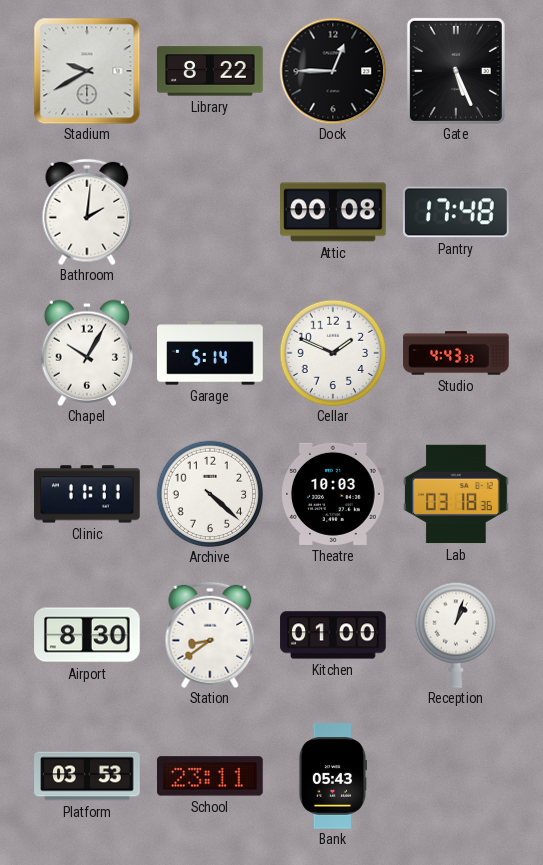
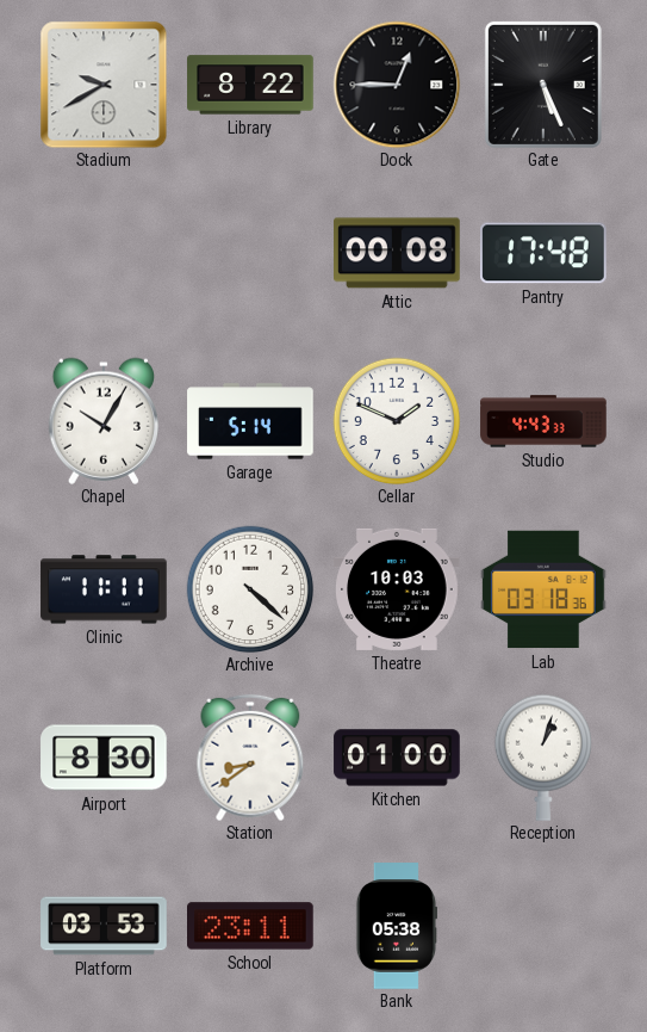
Bathroom: 2:01 -> none (87, 212)
Bank: 05:43 -> 05:38 (396, 926)
